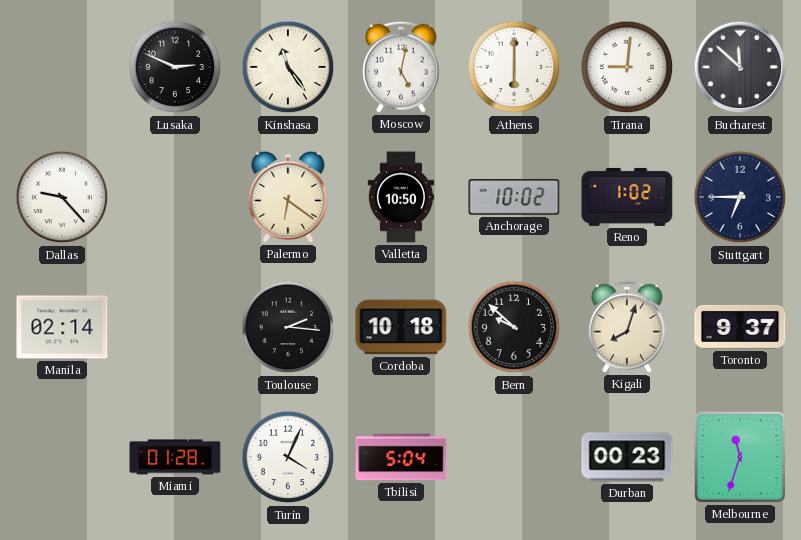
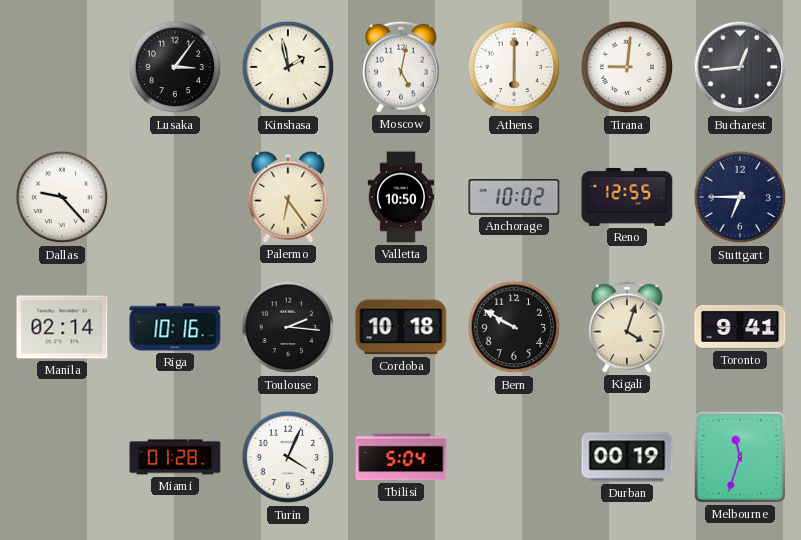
Lusaka: 2:49 -> 3:06 (175, 67)
Kinshasa: 11:24 -> 1:58 (288, 67)
Bucharest: 11:52 -> 12:44 (740, 67)
Palermo: 6:21 -> 6:24 (288, 197)
Reno: 1:02 -> 12:55 (627, 197)
Riga: none -> 10:16 (175, 327)
Bern: 9:52 -> 9:50 (514, 327)
Kigali: 8:03 -> 4:03 (627, 327)
Toronto: 9:37 -> 9:41 (740, 327)
Durban: 00:23 -> 00:19 (627, 457)
